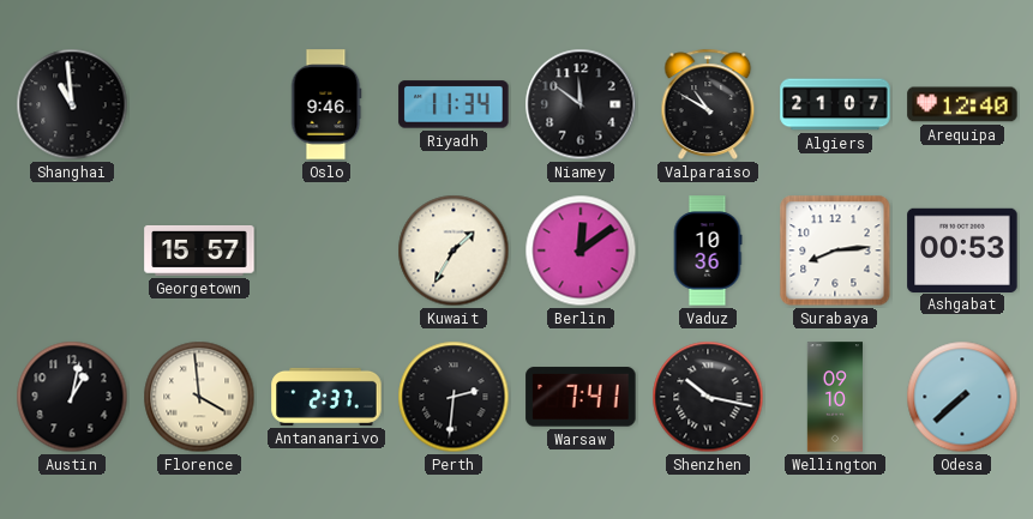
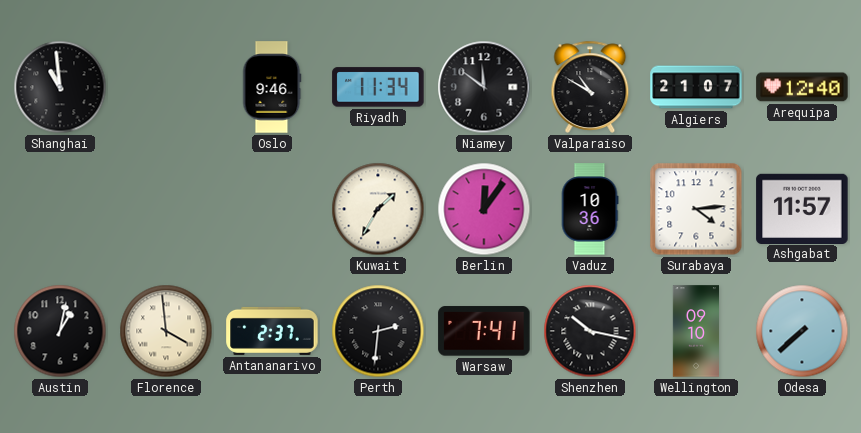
Georgetown: 15:57 -> none (199, 251)
Berlin: 12:09 -> 12:06 (484, 209)
Surabaya: 8:14 -> 4:14 (696, 209)
Ashgabat: 00:53 -> 11:57 (802, 208)
